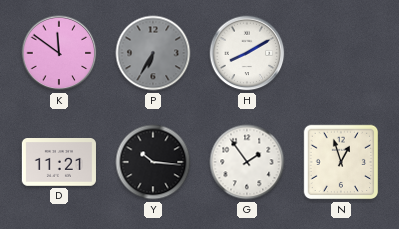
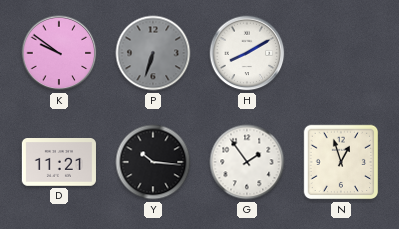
K: 11:51 -> 9:51 (59, 53)
P: 6:35 -> 6:33 (153, 53)
